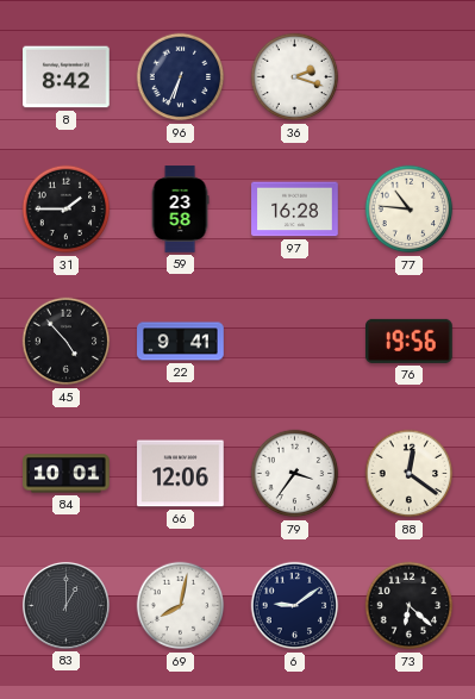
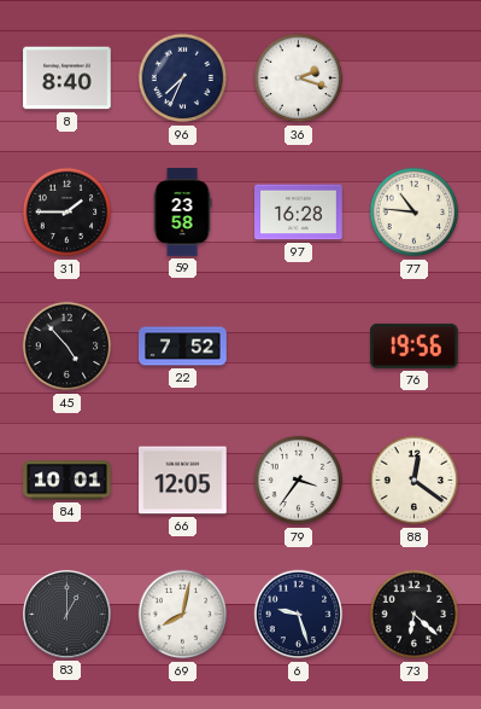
8: 8:42 -> 8:40 (68, 79)
96: 6:34 -> 7:34 (183, 79)
22: 9:41 -> 7:52 (183, 347)
66: 12:06 -> 12:05 (183, 481)
6: 9:09 -> 9:27 (299, 615)
